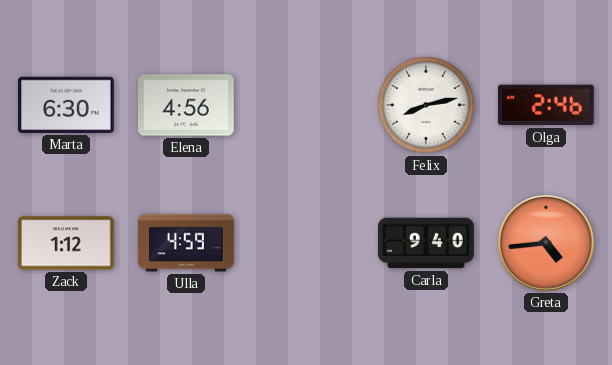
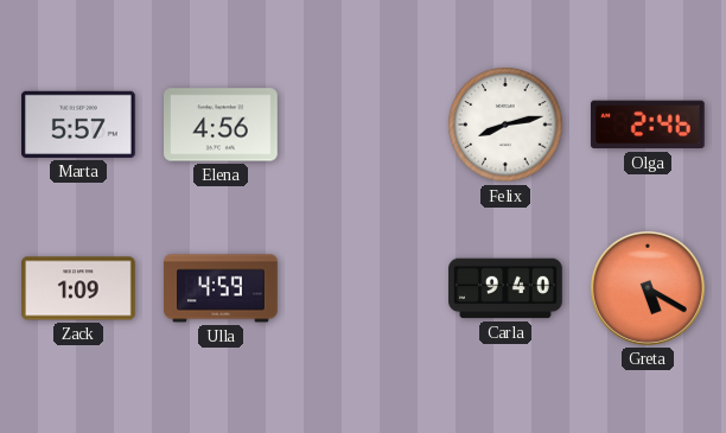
Marta: 6:30 -> 5:57 (79, 125)
Zack: 1:12 -> 1:09 (79, 288)
Greta: 4:44 -> 5:20 (648, 288)
